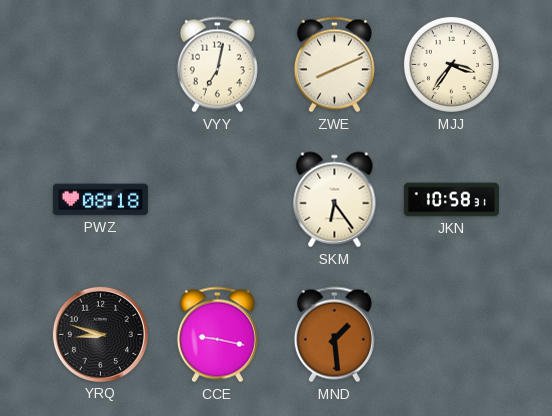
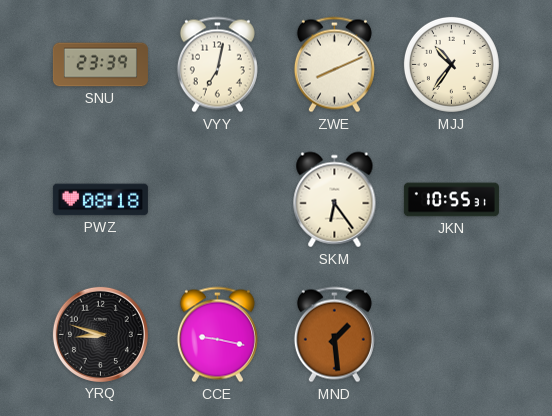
SNU: none -> 23:39 (100, 65)
MJJ: 3:36 -> 10:36 (451, 64)
JKN: 10:58 -> 10:55 (451, 200)
